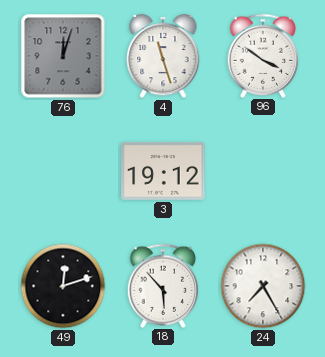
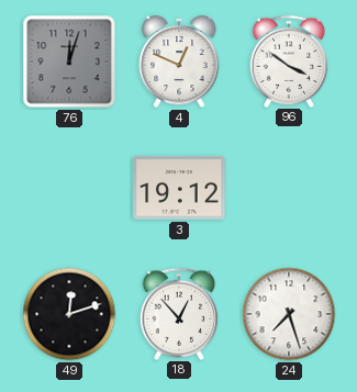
4: 11:27 -> 12:49 (179, 61)
18: 5:53 -> 12:53 (179, 313)
24: 7:25 -> 7:27 (289, 314)
